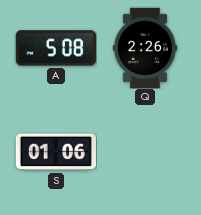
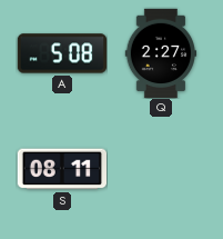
Q: 2:26 -> 2:27 (161, 53)
S: 01:06 -> 08:11 (61, 169)
